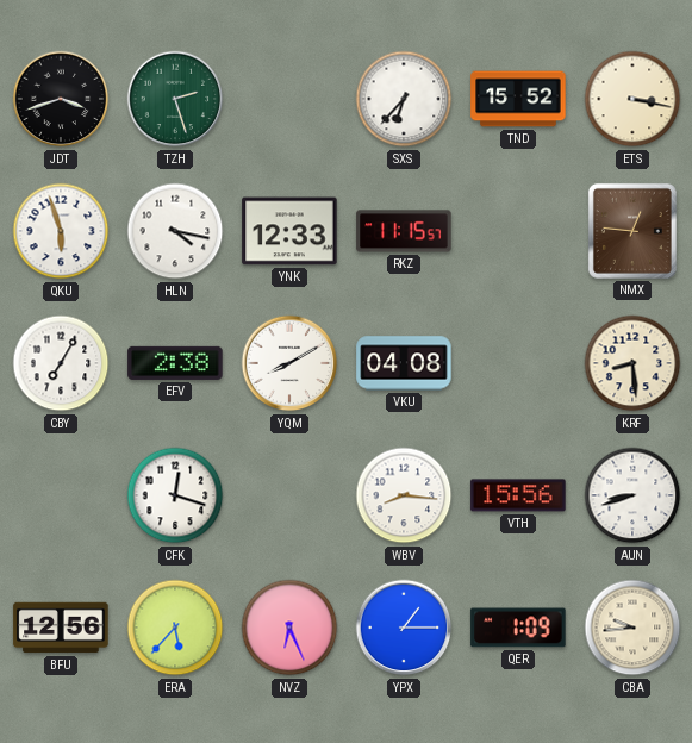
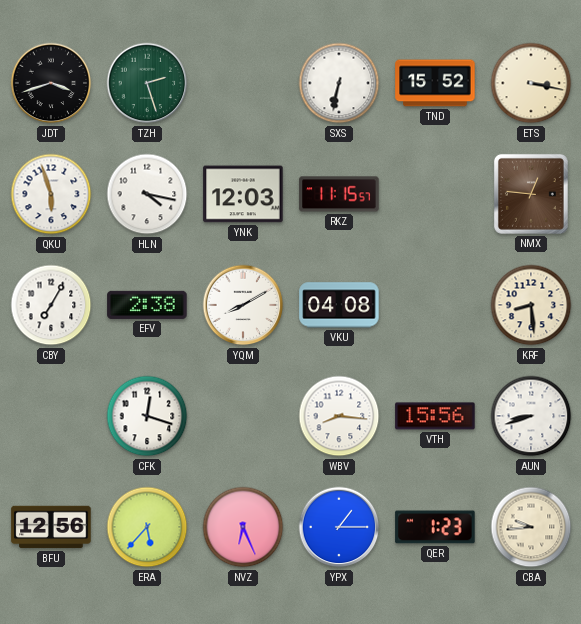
SXS: 6:37 -> 6:32 (339, 83)
YNK: 12:33 -> 12:03 (243, 194)
QER: 1:09 -> 1:23 (435, 527)
